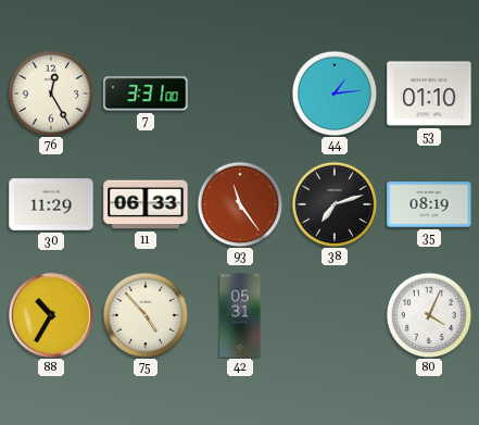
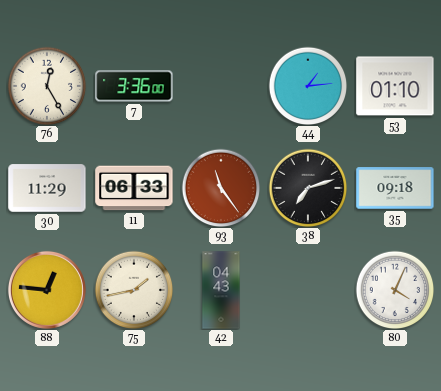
7: 3:31 -> 3:36 (134, 86)
35: 08:19 -> 09:18 (395, 188)
88: 10:35 -> 12:46 (47, 290)
75: 4:53 -> 1:43 (134, 290)
42: 05:31 -> 04:43 (221, 290)
